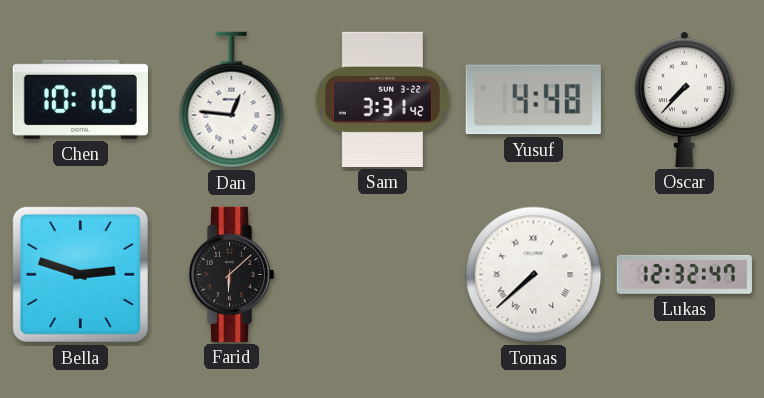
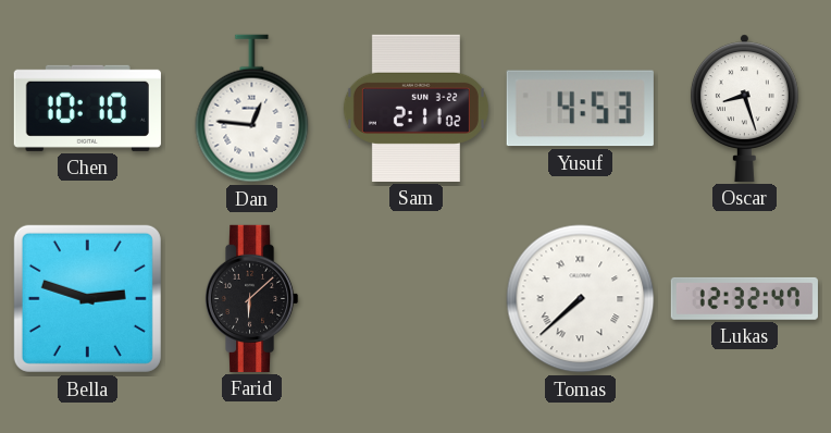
Sam: 3:31 -> 2:11 (415, 108)
Yusuf: 4:48 -> 4:53 (580, 109)
Oscar: 7:37 -> 8:27 (744, 108)
